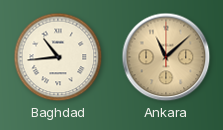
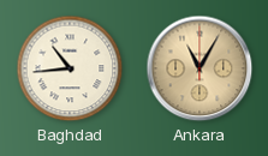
Ankara: 11:08 -> 11:05 (199, 68)
